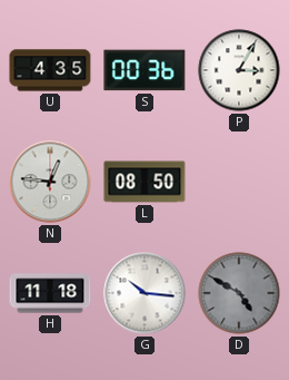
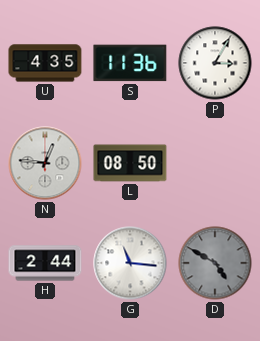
S: 00:36 -> 11:36 (130, 63)
H: 11:18 -> 2:44 (45, 263)
G: 10:16 -> 11:16 (130, 263)
